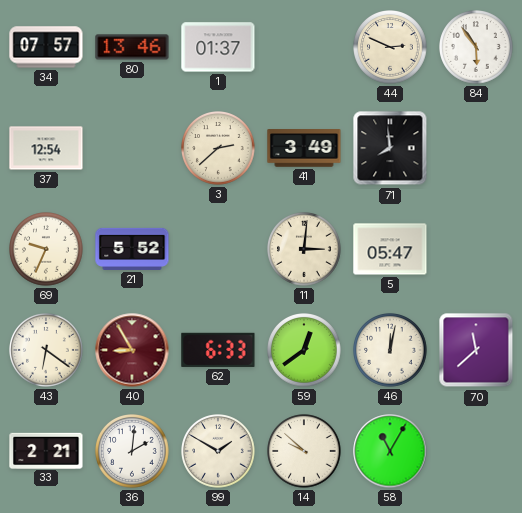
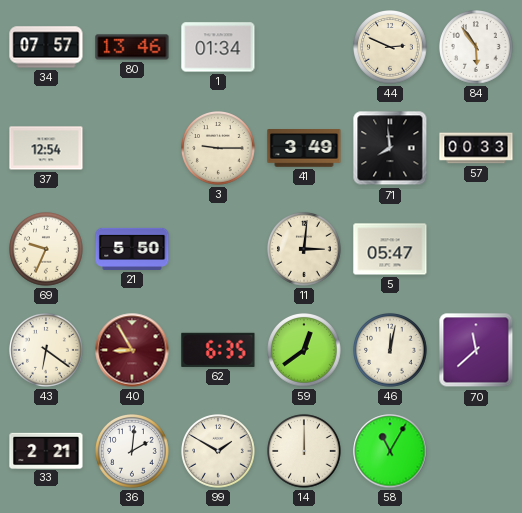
1: 01:37 -> 01:34 (218, 47)
3: 2:38 -> 9:15 (218, 148)
57: none -> 00:33 (476, 148)
21: 5:52 -> 5:50 (132, 249)
62: 6:33 -> 6:35 (218, 350)
14: 9:52 -> 12:00 (304, 451)
